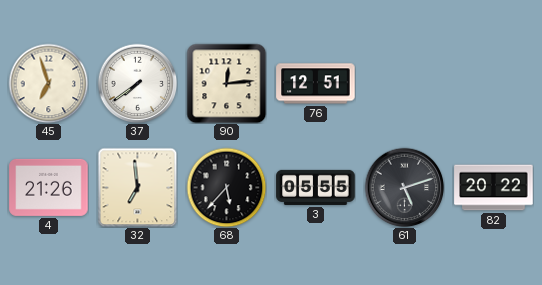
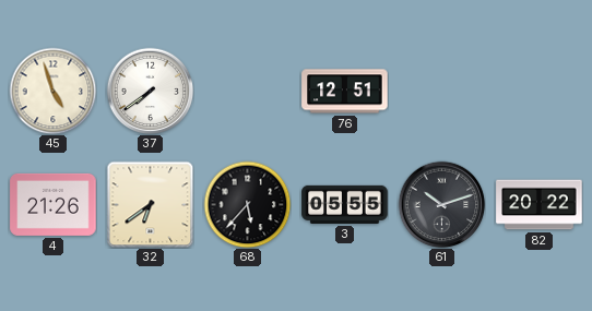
45: 6:57 -> 4:57 (52, 91)
90: 12:14 -> none (226, 83)
32: 6:59 -> 6:39 (150, 204)
61: 5:12 -> 10:12 (441, 204)
